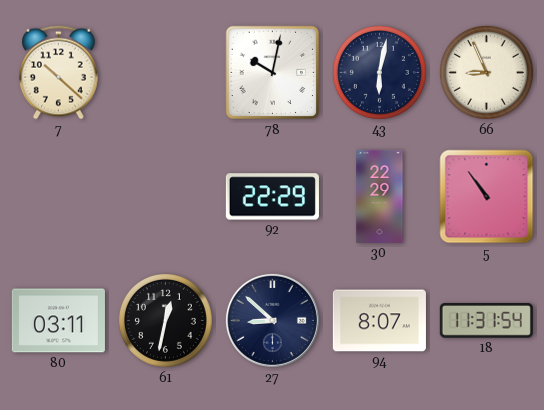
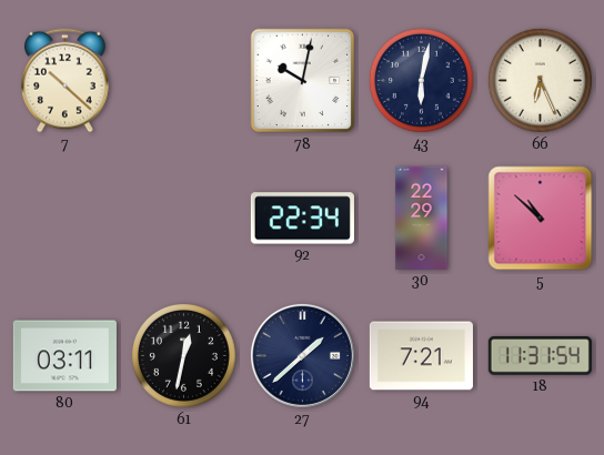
66: 8:56 -> 6:26 (540, 80)
92: 22:29 -> 22:34 (302, 219)
5: 10:54 -> 10:52 (541, 219)
27: 8:52 -> 1:38 (302, 355)
94: 8:07 -> 7:21 (421, 356)
